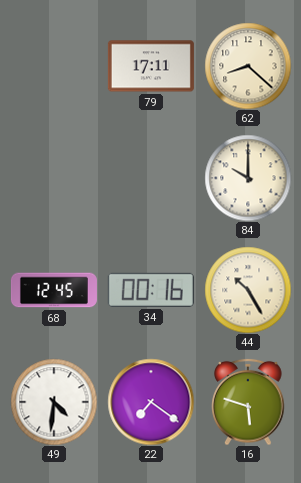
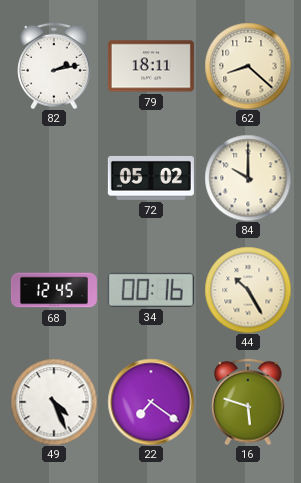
82: none -> 2:13 (54, 66)
79: 17:11 -> 18:11 (151, 66)
72: none -> 05:02 (151, 178)
49: 4:31 -> 4:26 (54, 402)
